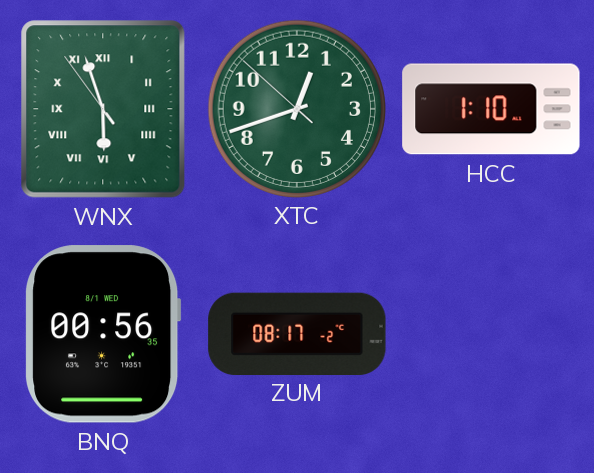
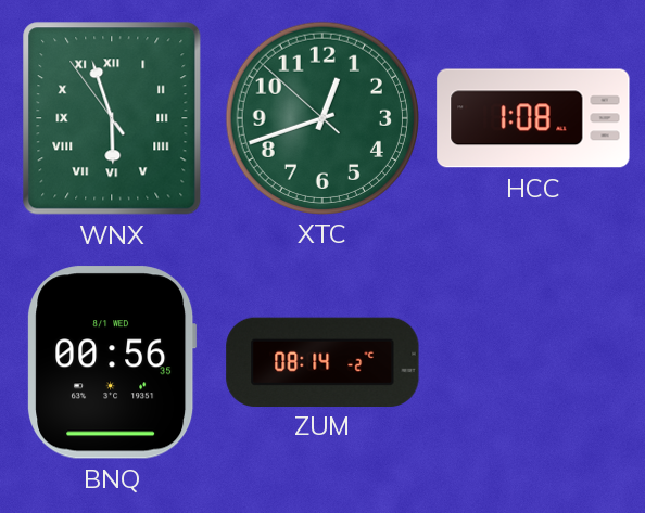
HCC: 1:10 -> 1:08 (533, 118)
ZUM: 08:17 -> 08:14 (322, 361)
